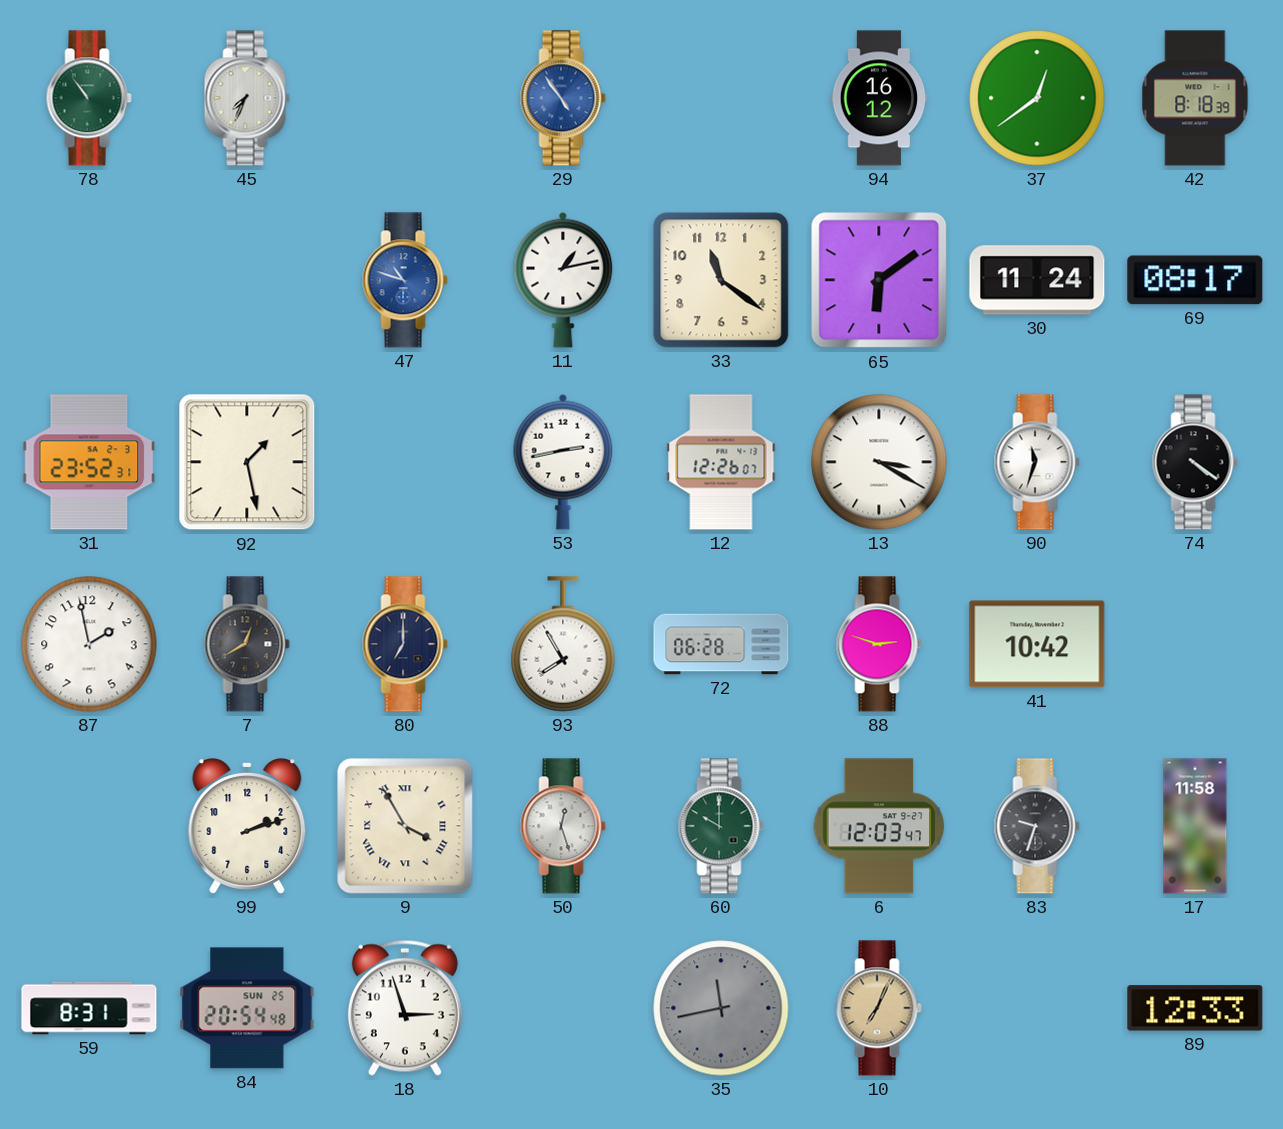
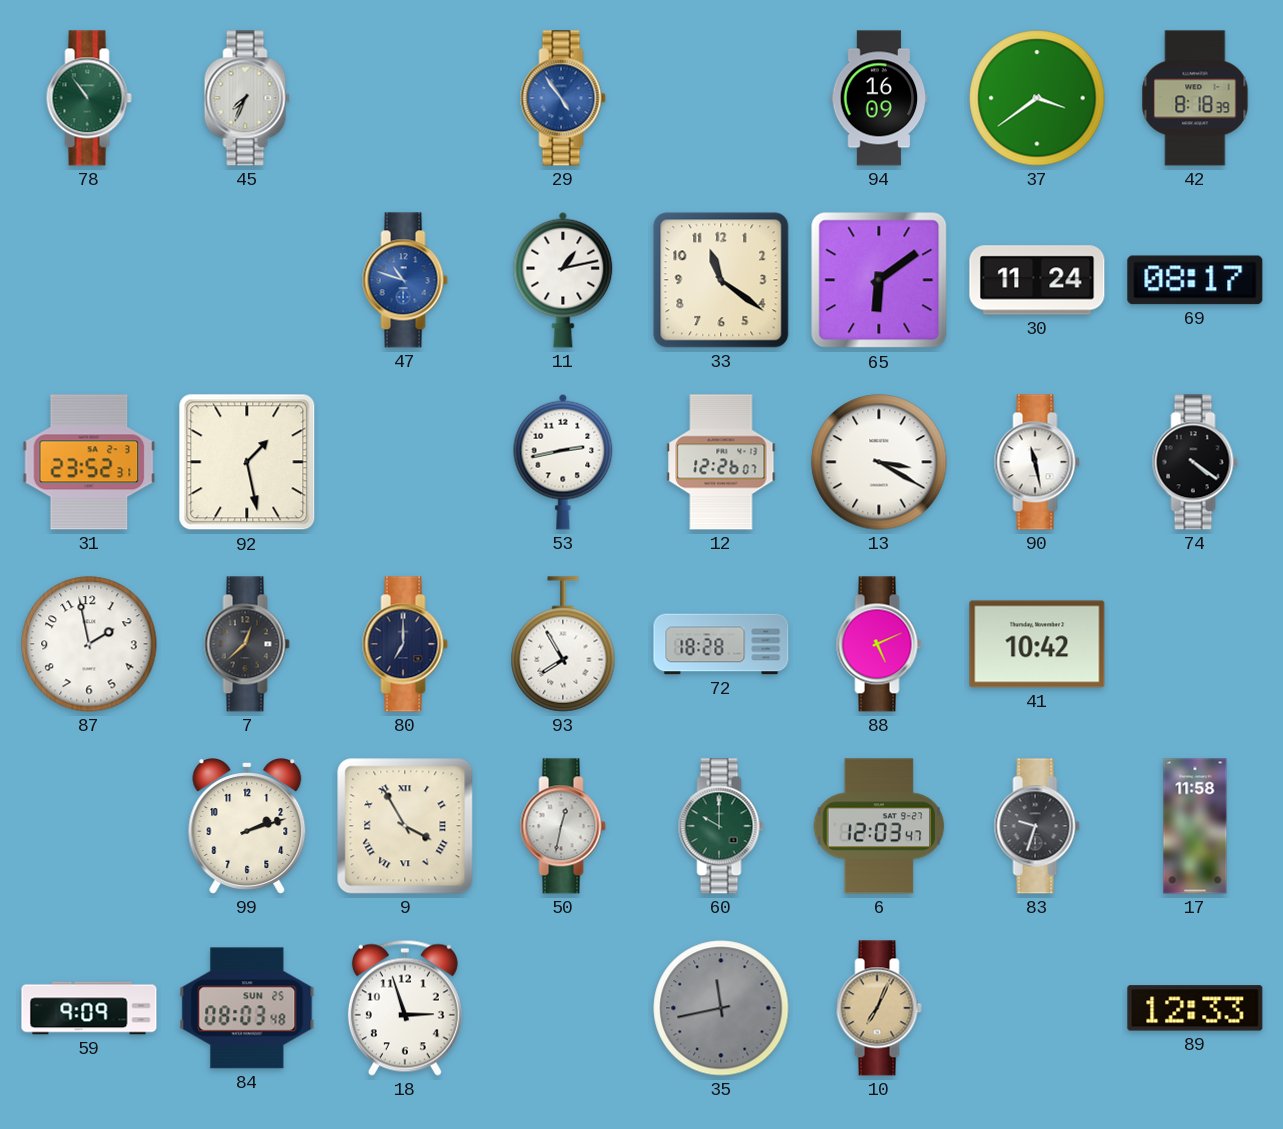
94: 16:12 -> 16:09 (879, 98)
37: 12:39 -> 3:39 (1037, 98)
90: 11:33 -> 11:28 (1037, 462)
7: 12:40 -> 12:38 (247, 644)
72: 06:28 -> 18:28 (721, 644)
88: 2:48 -> 5:11 (879, 644)
50: 12:27 -> 12:32 (563, 826)
59: 8:31 -> 9:09 (89, 1008)
84: 20:54 -> 08:03 (247, 1008)
